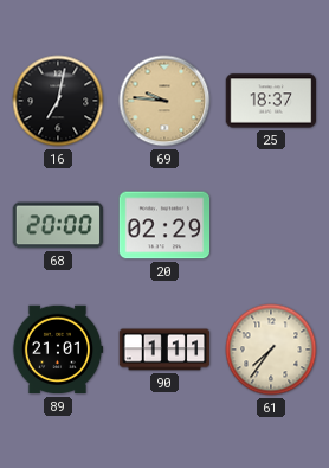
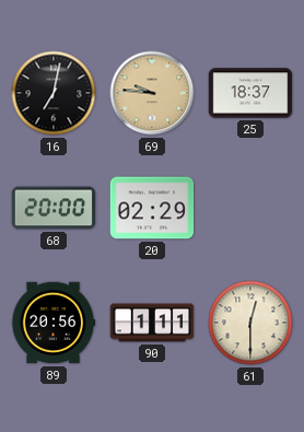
89: 21:01 -> 20:56 (54, 323)
61: 7:36 -> 12:30 (250, 323)
